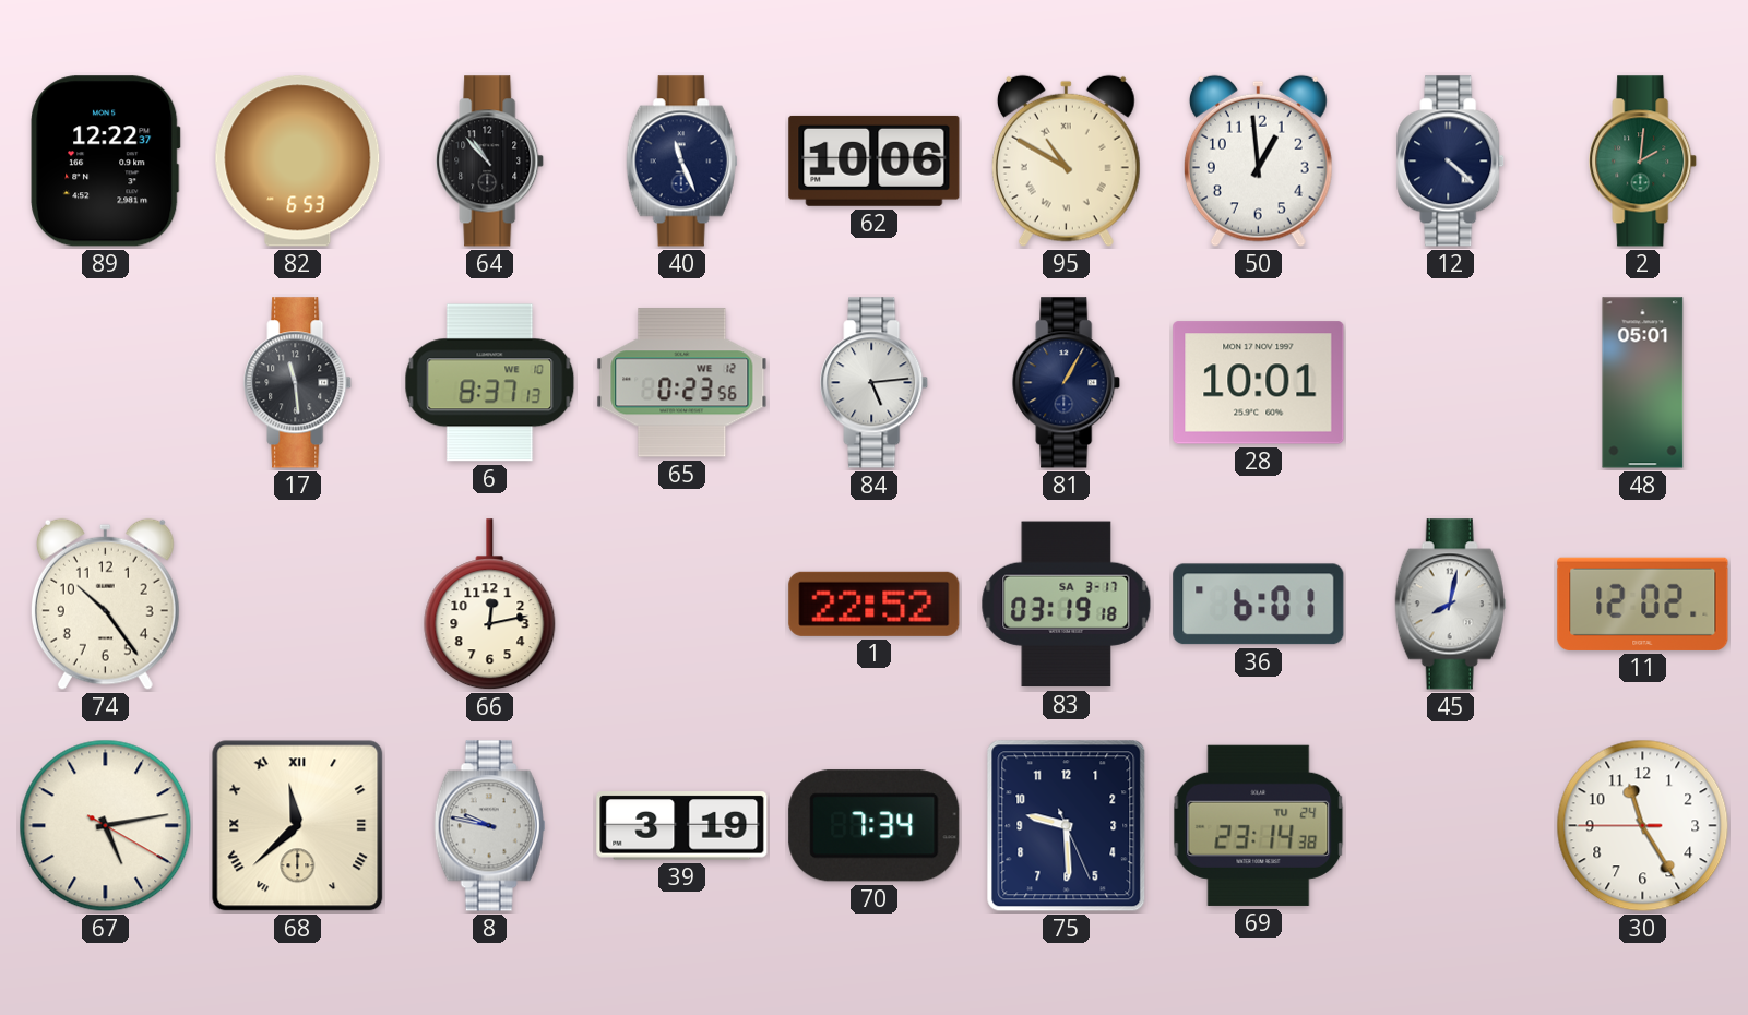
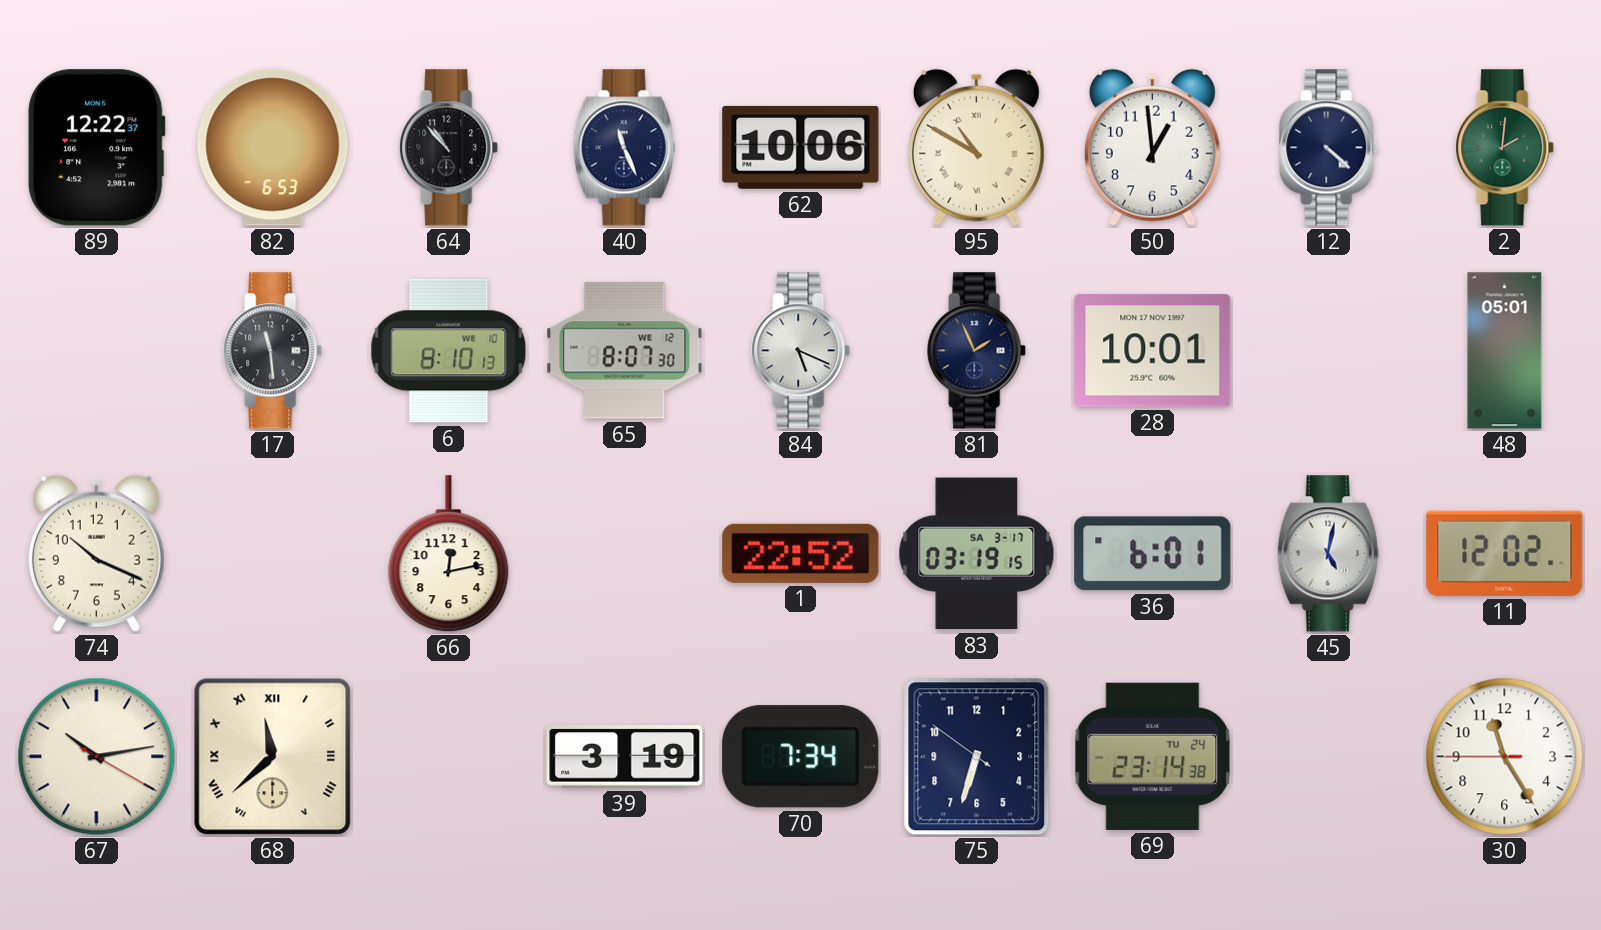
6: 8:37 -> 8:10 (449, 351)
65: 0:23 -> 8:07 (625, 351)
84: 5:14 -> 5:19 (801, 351)
81: 1:05 -> 1:56 (977, 351)
74: 10:24 -> 10:19 (96, 553)
83: 03:19:18 -> 03:19:15 (977, 554)
45: 8:02 -> 5:02 (1329, 554)
67: 5:13 -> 10:13 (97, 757)
8: 9:47 -> none (490, 826)
75: 9:29 -> 6:32 (977, 757)
